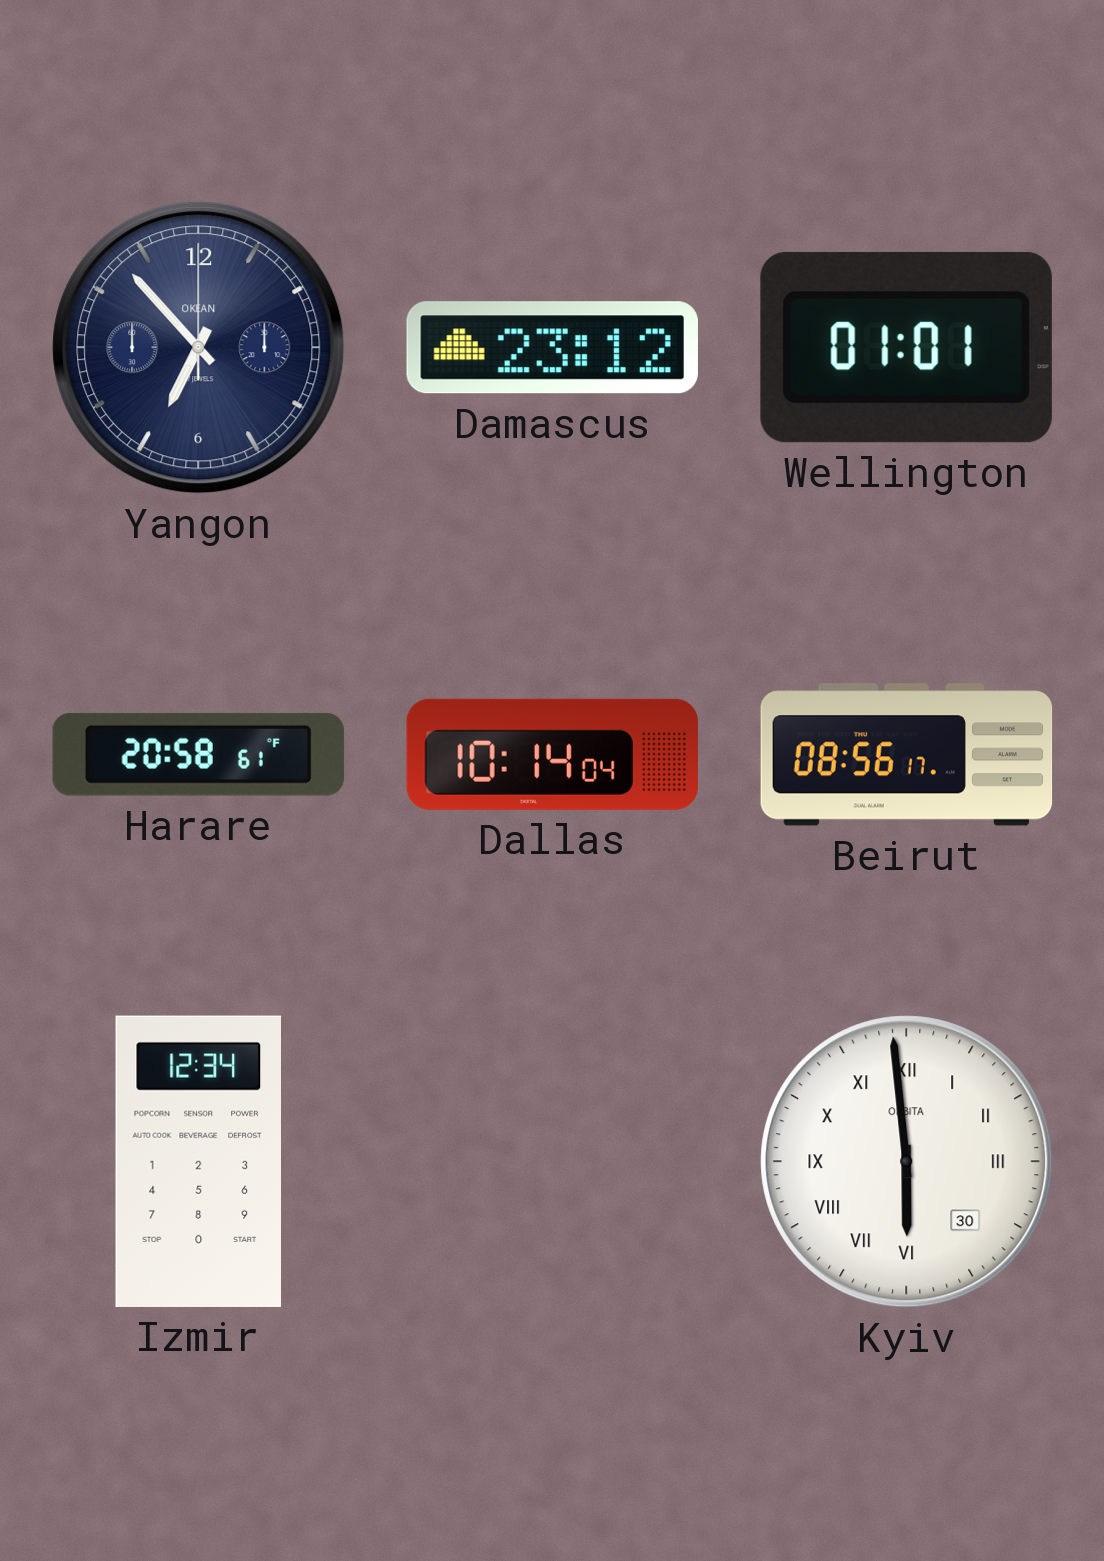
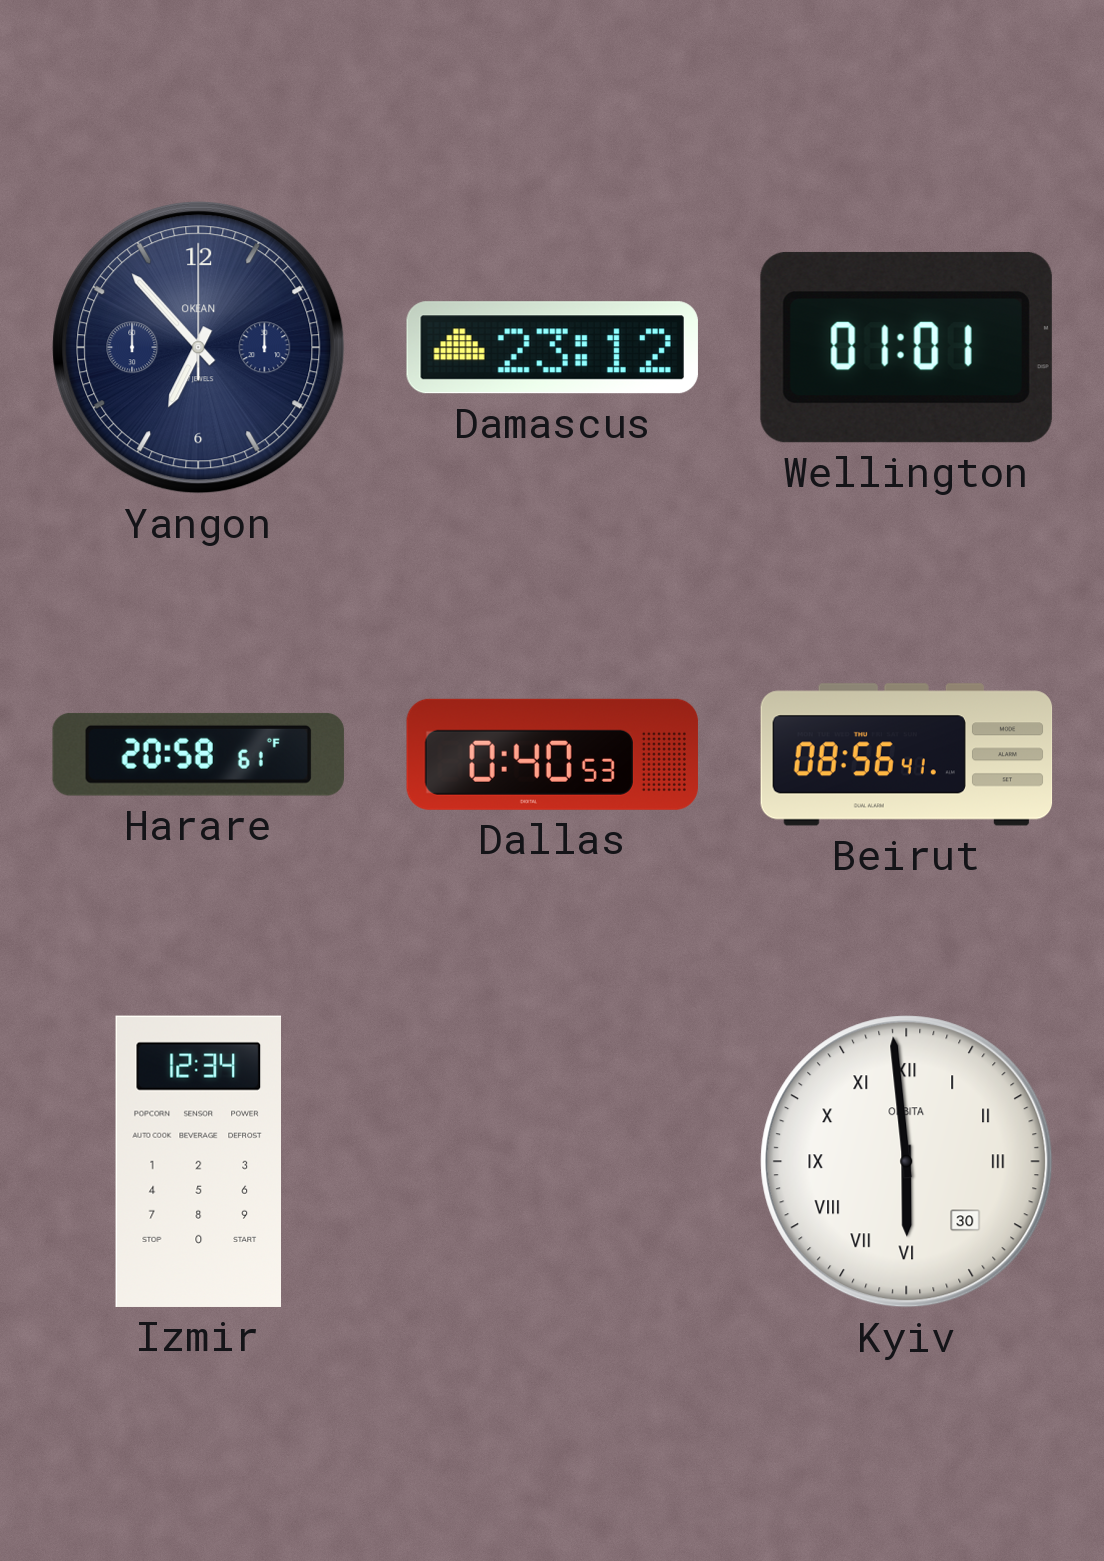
Dallas: 10:14 -> 0:40 (552, 754)
Beirut: 08:56:17 -> 08:56:41 (907, 755)
